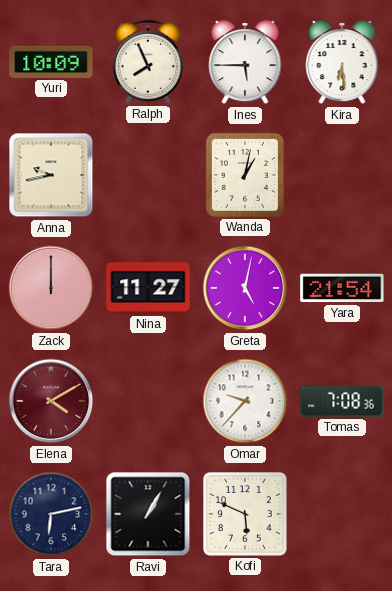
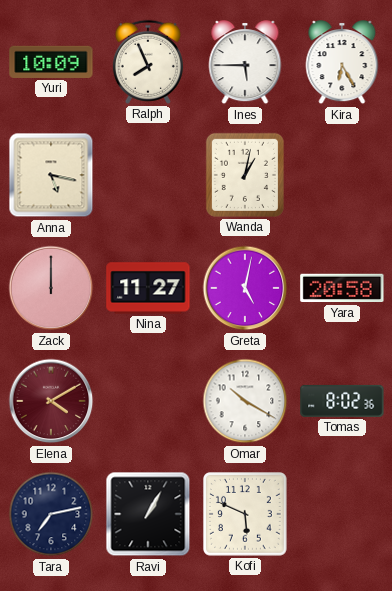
Kira: 6:29 -> 6:25 (342, 63)
Anna: 9:43 -> 5:17 (51, 175)
Yara: 21:54 -> 20:58 (342, 288)
Omar: 9:37 -> 10:20 (245, 401)
Tomas: 7:08 -> 8:02 (342, 401)
Tara: 6:13 -> 7:13 (51, 514)
